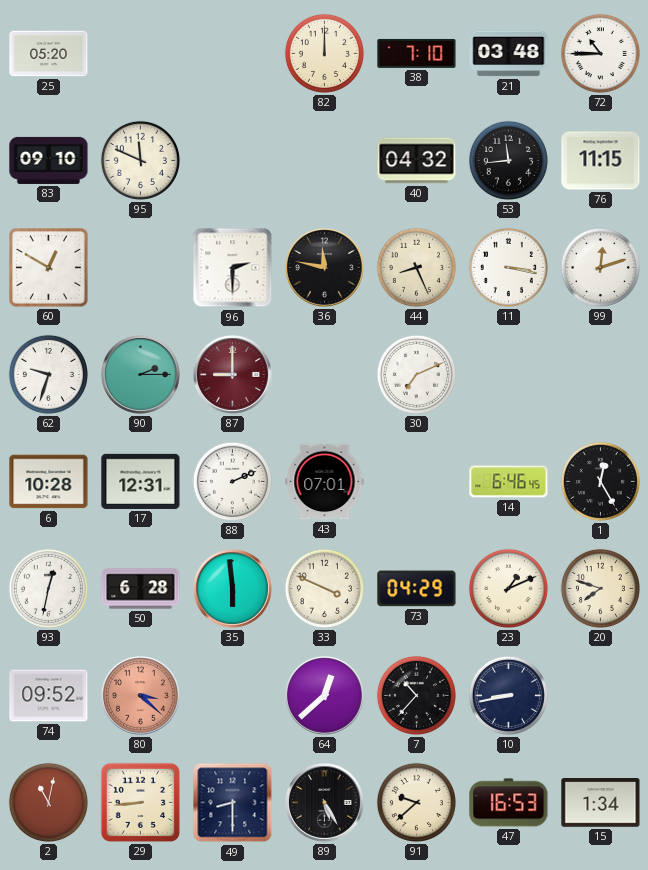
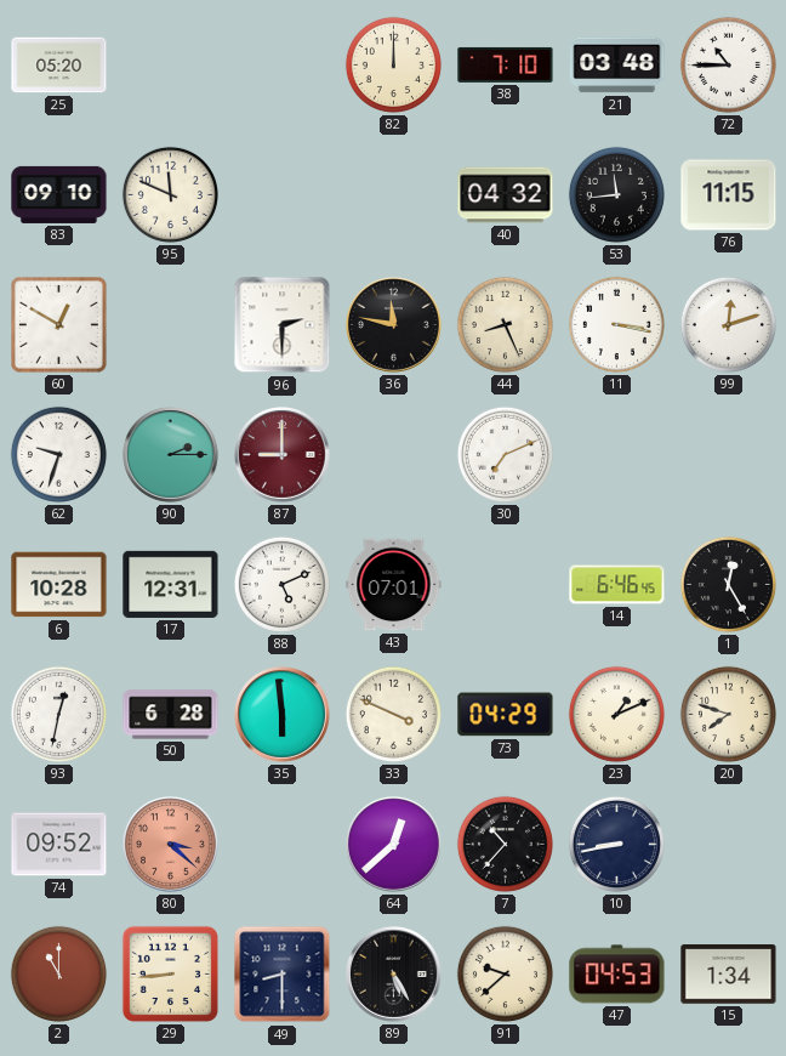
88: 2:11 -> 5:11 (281, 584)
2: 11:02 -> 11:00 (58, 973)
47: 16:53 -> 04:53 (617, 975)
